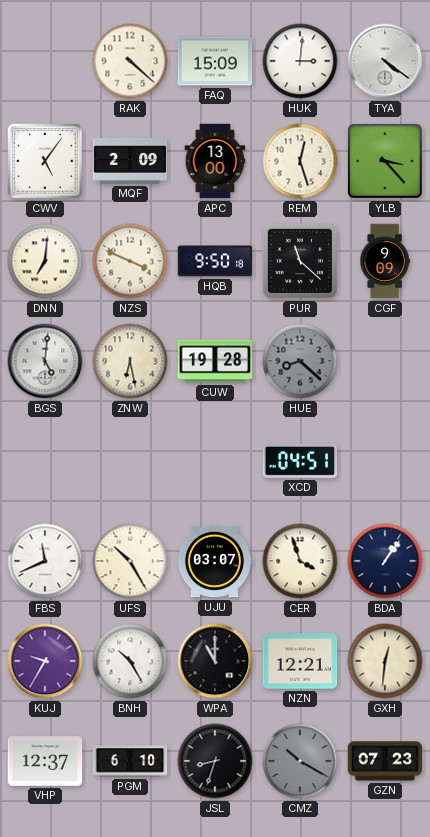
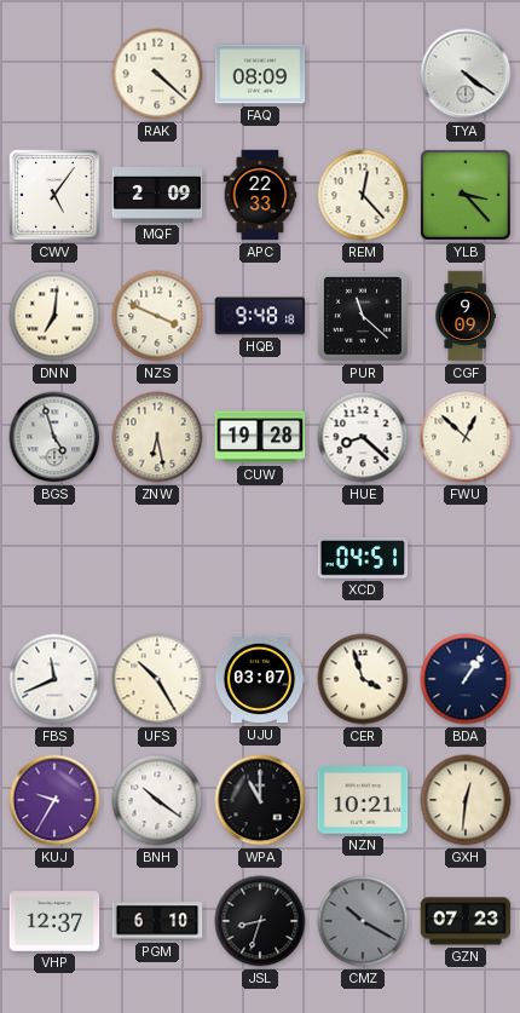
FAQ: 15:09 -> 08:09 (260, 74)
HUK: 3:01 -> none (300, 61)
APC: 13:00 -> 22:33 (260, 195)
REM: 12:27 -> 12:23 (363, 195)
HQB: 9:50 -> 9:48 (260, 316)
BGS: 5:01 -> 4:57 (54, 437)
HUE dial: grey -> white (363, 437)
FWU: none -> 12:52 (466, 437)
BNH: 10:25 -> 10:21 (157, 800)
NZN: 12:21 -> 10:21 (363, 800)
